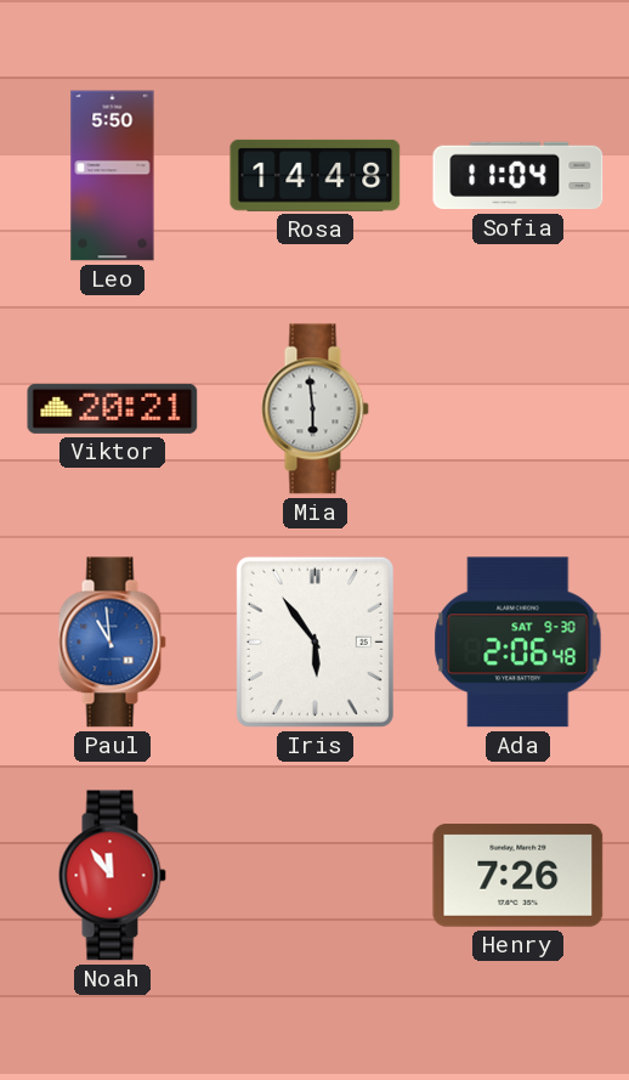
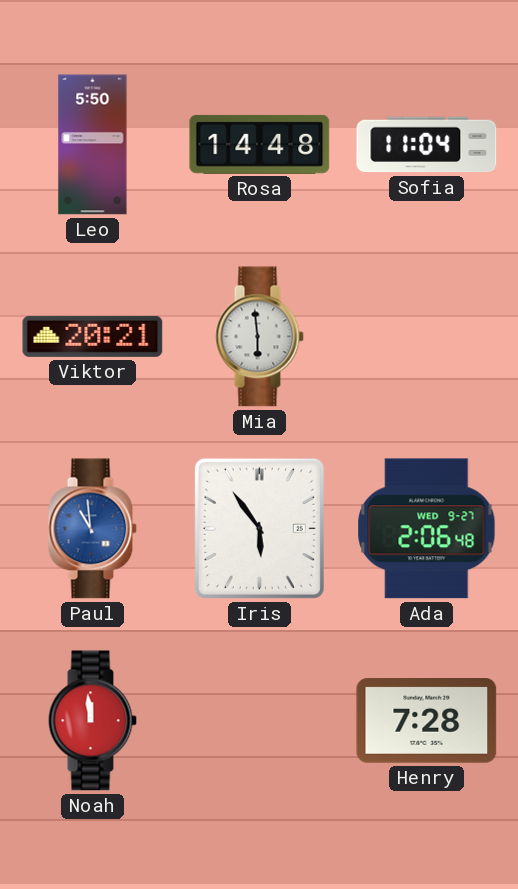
Ada date: SAT 9-30 -> WED 9-27 (427, 529)
Noah: 11:54 -> 11:59 (92, 721)
Henry: 7:26 -> 7:28 (427, 721)
